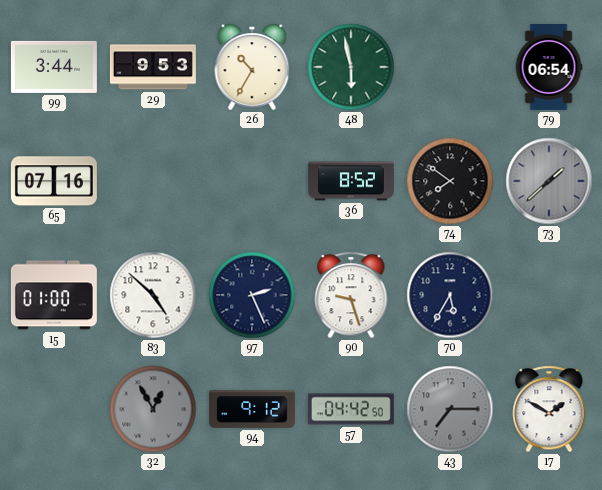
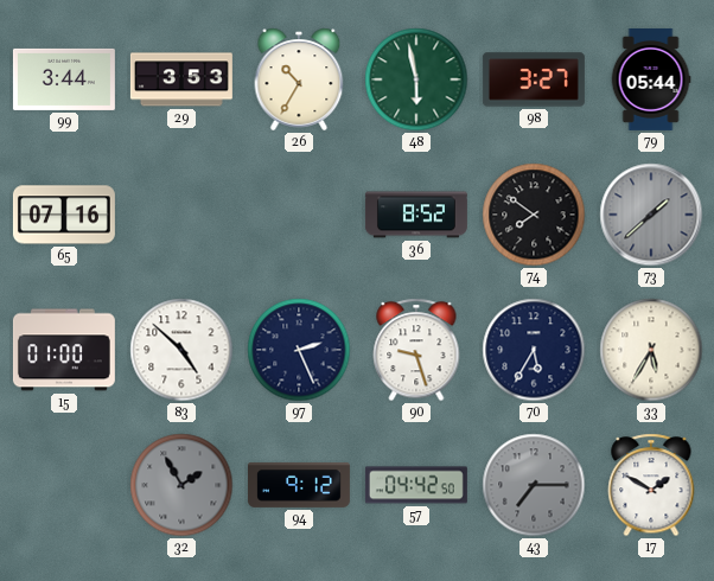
29: 9:53 -> 3:53 (181, 79)
98: none -> 3:27 (534, 79)
79: 06:54 -> 05:44 (651, 79)
33: none -> 5:35 (651, 350)
32: 12:55 -> 1:55 (181, 485)
